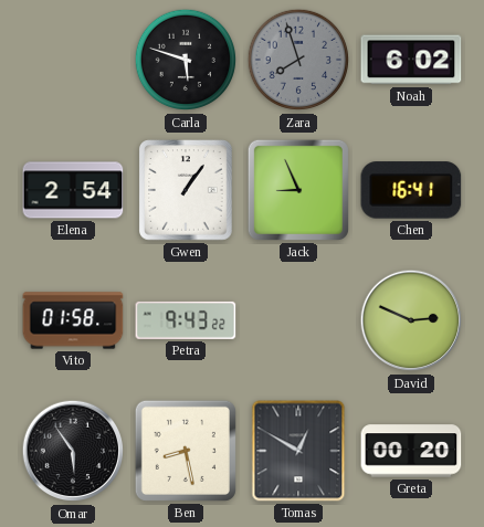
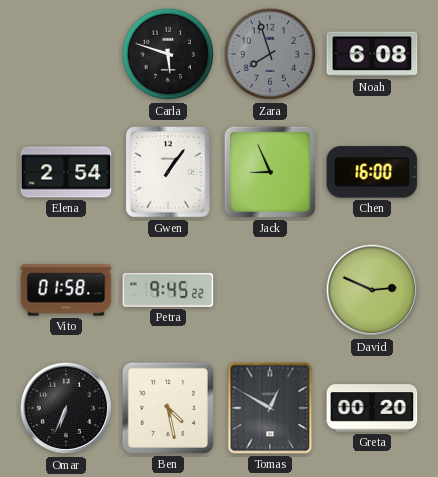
Noah: 6:02 -> 6:08 (372, 54)
Chen: 16:41 -> 16:00 (372, 172)
Petra: 9:43 -> 9:45 (168, 290)
Omar: 5:54 -> 6:34 (66, 408)
Ben: 8:28 -> 4:28 (168, 408)
